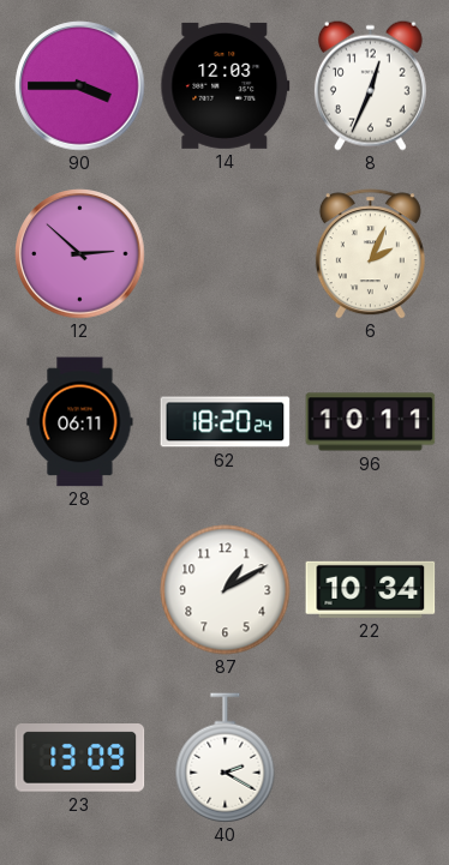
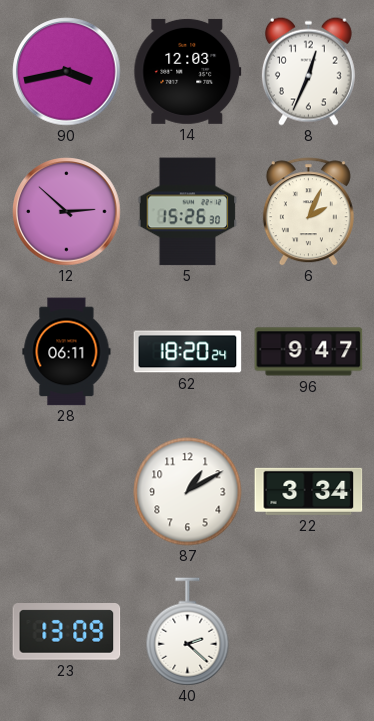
90: 3:45 -> 3:43 (67, 72)
5: none -> 15:26 (188, 212)
96: 10:11 -> 9:47 (309, 352)
22: 10:34 -> 3:34 (309, 491)
40: 2:20 -> 2:22 (188, 632)
